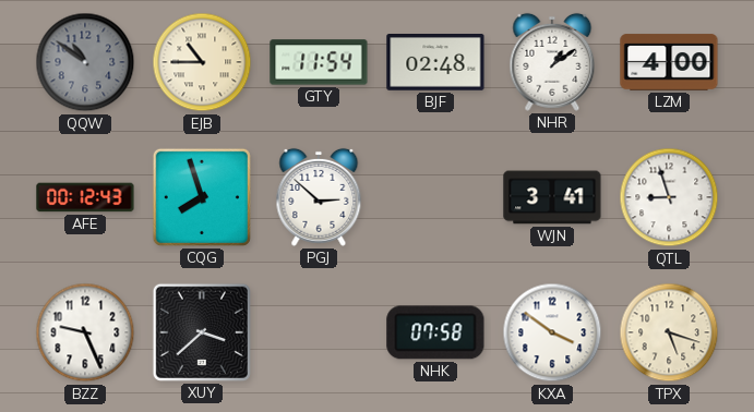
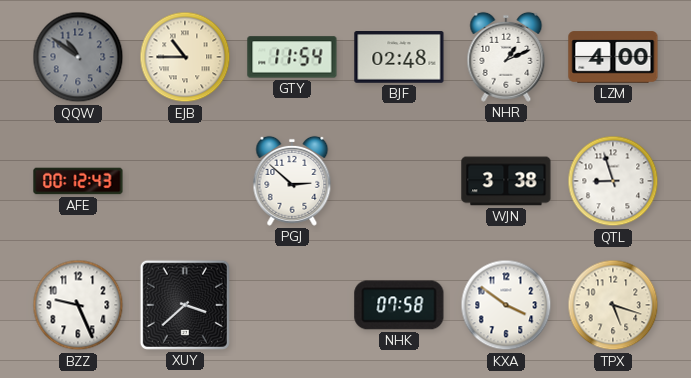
NHR: 1:09 -> 1:11 (506, 57)
CQG: 7:57 -> none (202, 197)
WJN: 3:41 -> 3:38 (506, 181)
